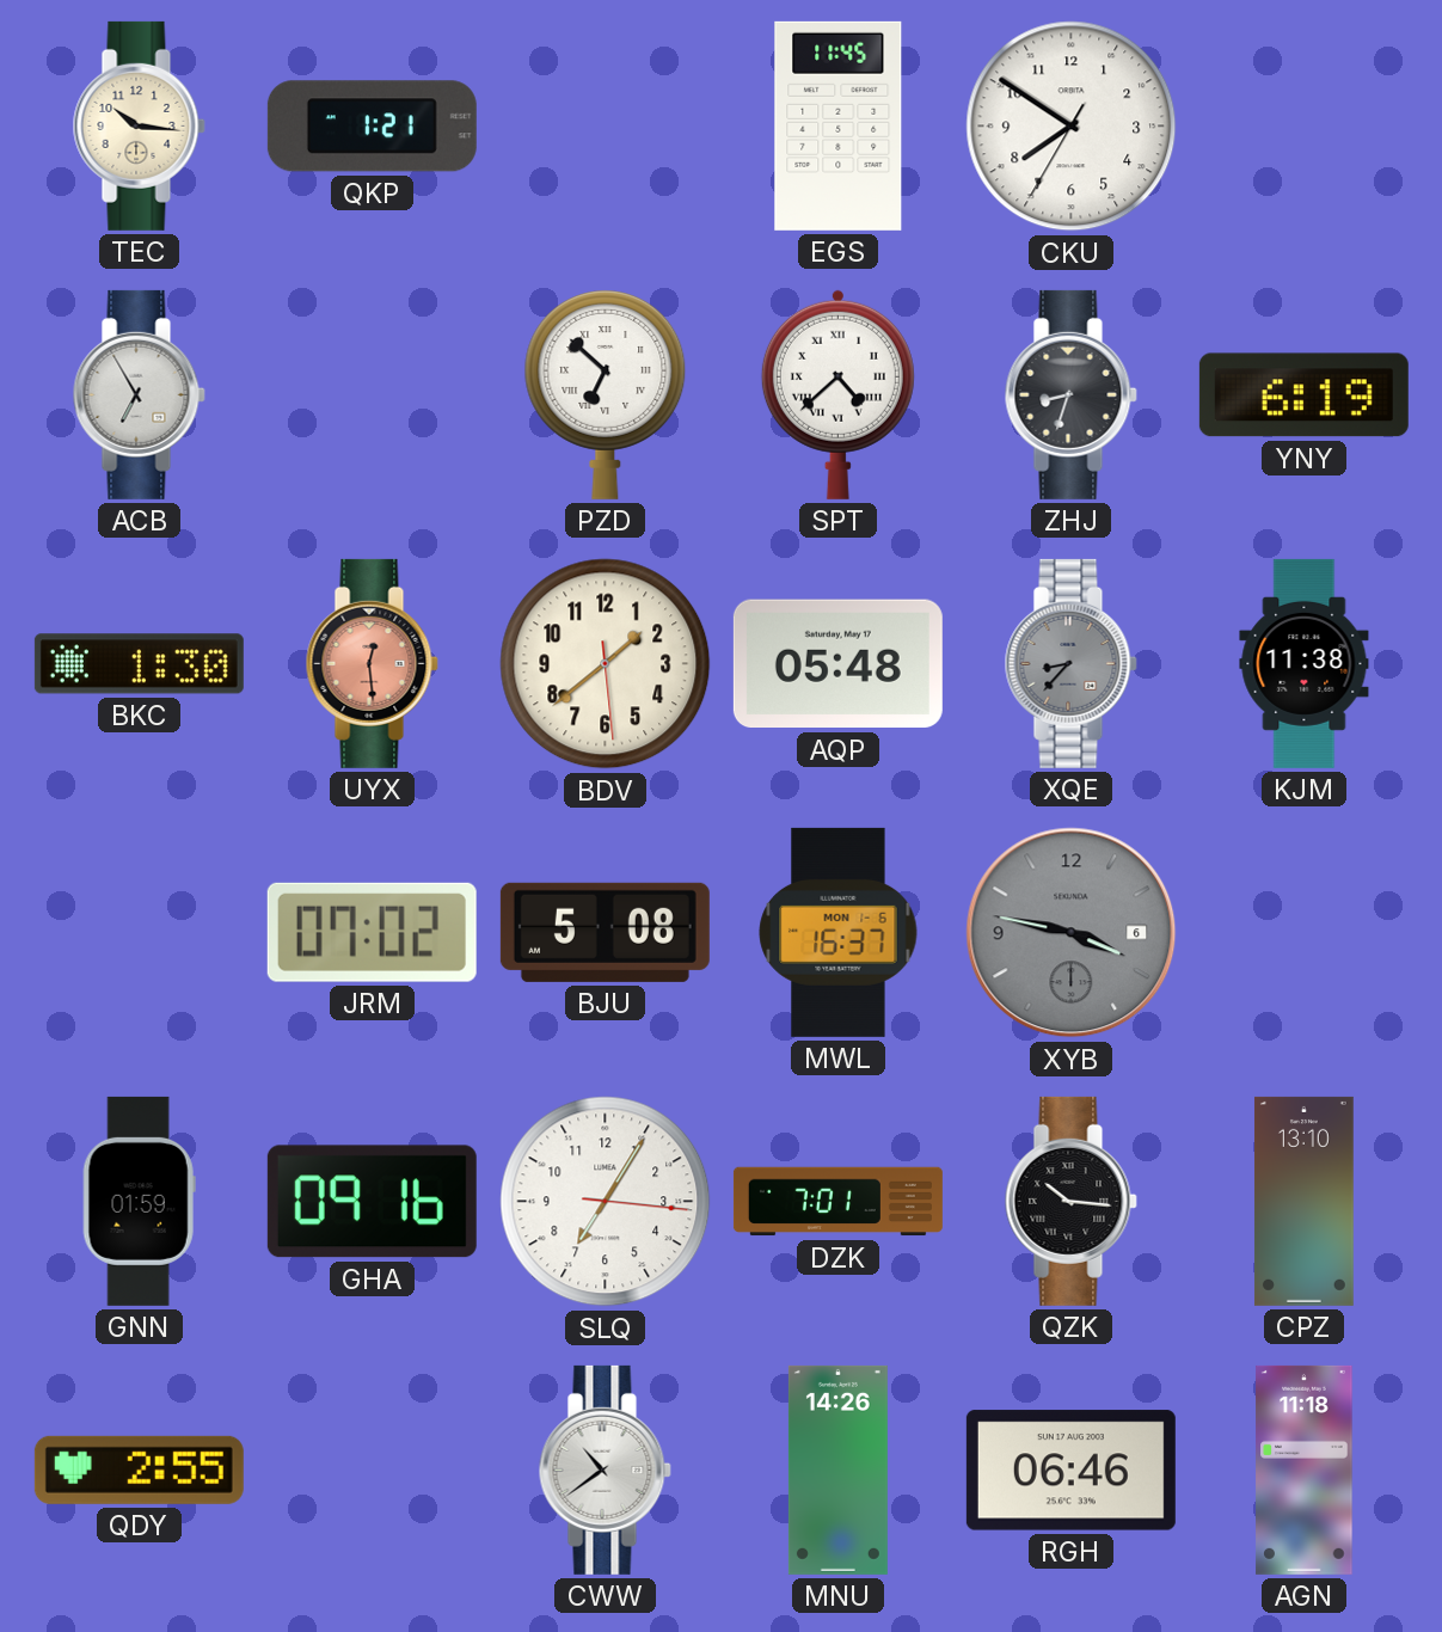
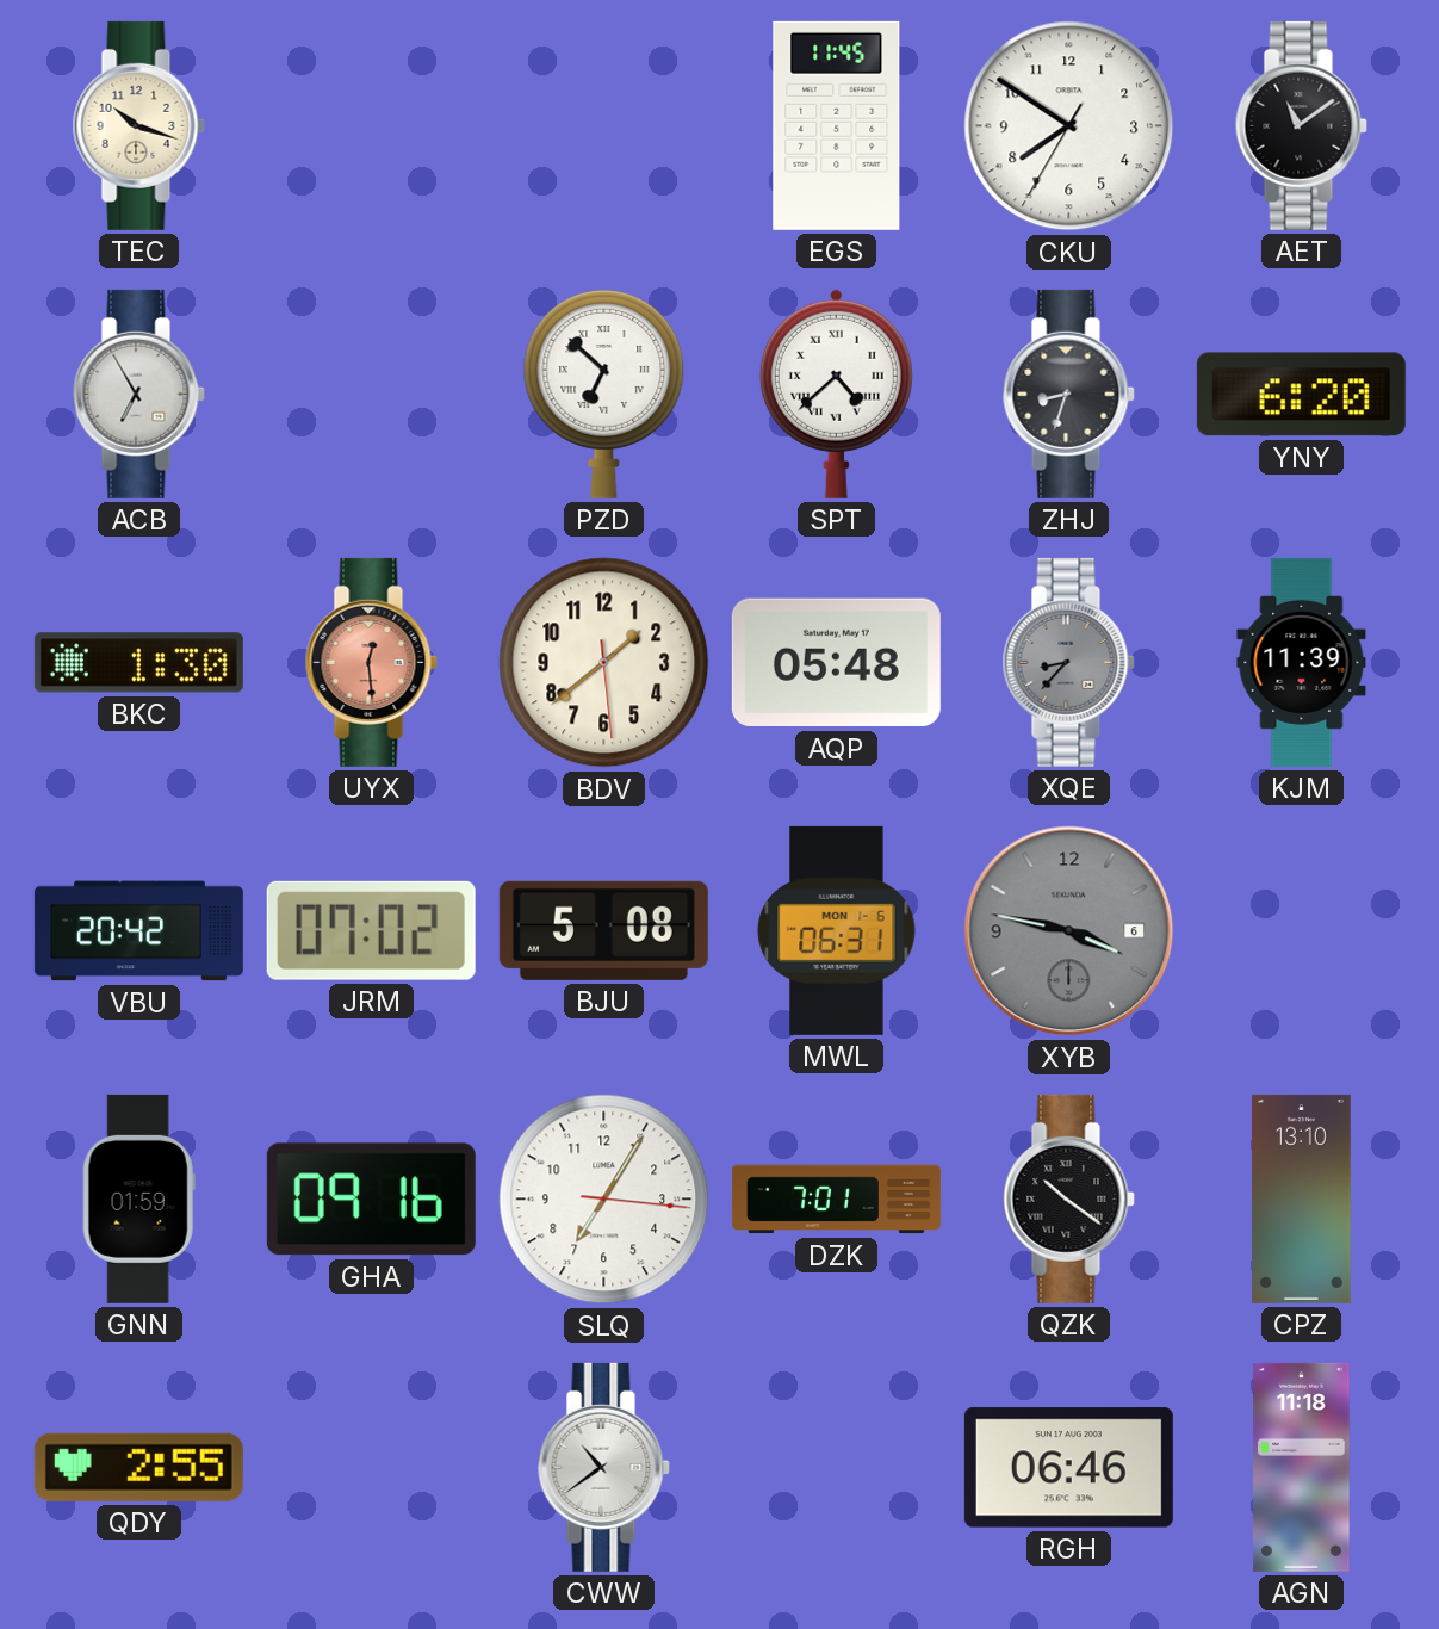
TEC: 10:16 -> 10:18 (138, 125)
QKP: 1:21 -> none (372, 127)
AET: none -> 11:09 (1301, 125)
YNY: 6:19 -> 6:20 (1301, 395)
KJM: 11:38 -> 11:39 (1302, 662)
VBU: none -> 20:42 (138, 931)
MWL: 16:37 -> 06:31 (837, 930)
QZK: 10:16 -> 10:21 (1068, 1198)
MNU: 14:26 -> none (837, 1470)
